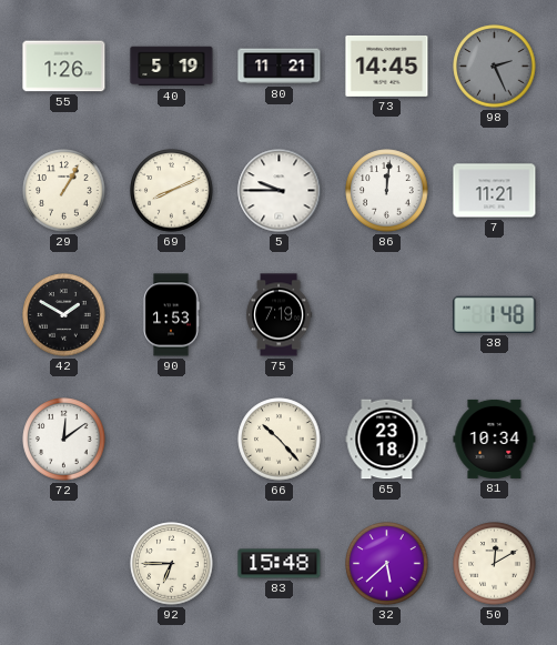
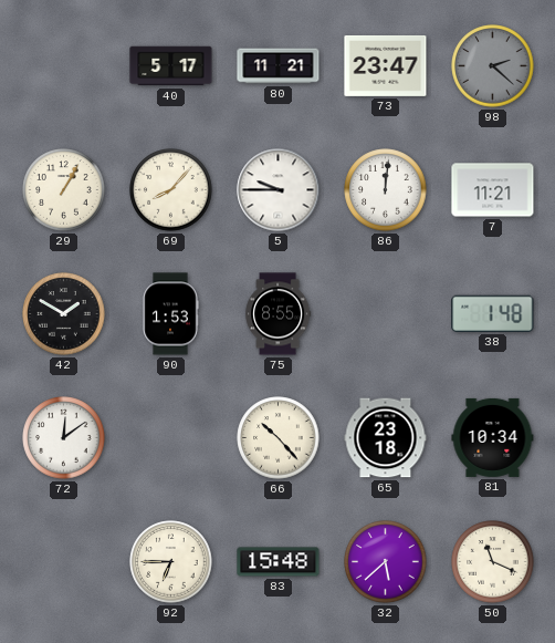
55: 1:26 -> none (64, 67)
40: 5:19 -> 5:17 (171, 66)
73: 14:45 -> 23:47 (386, 65)
98: 2:26 -> 2:22 (493, 66)
69: 8:11 -> 8:07 (171, 190)
75: 7:19 -> 8:55 (279, 314)
50: 12:10 -> 11:19 (493, 562)
